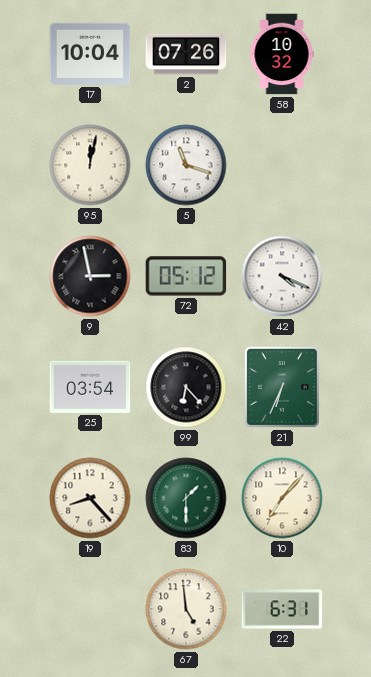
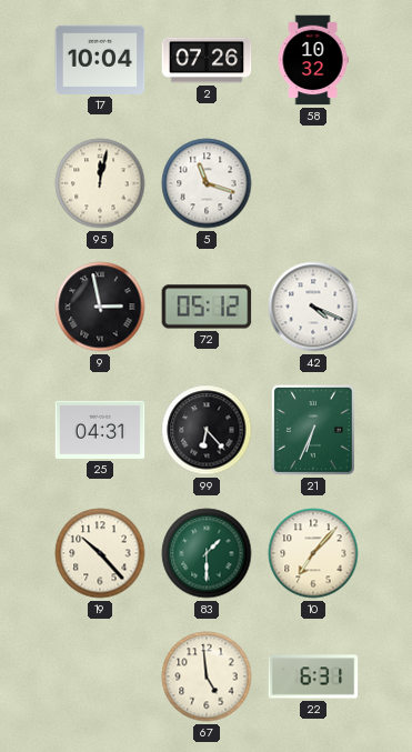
25: 03:54 -> 04:31 (100, 430)
19: 8:23 -> 10:23 (100, 553)
